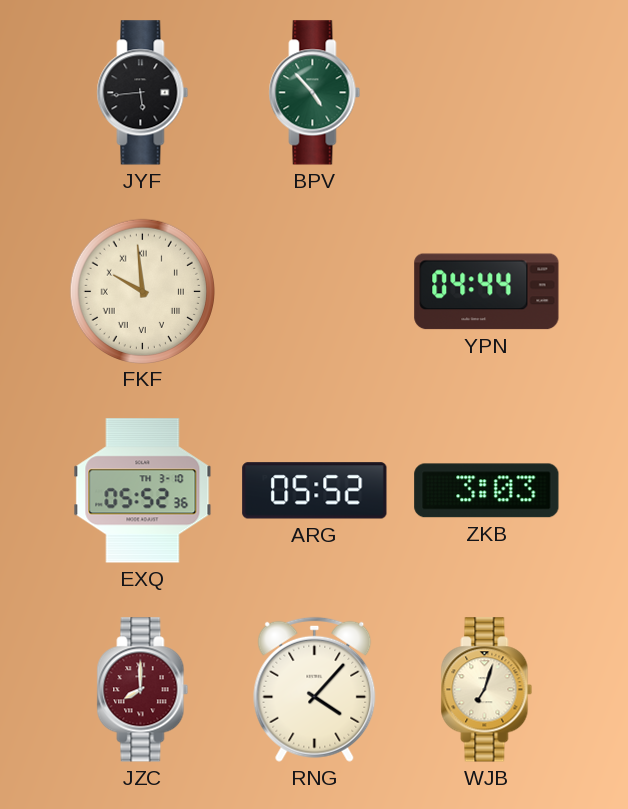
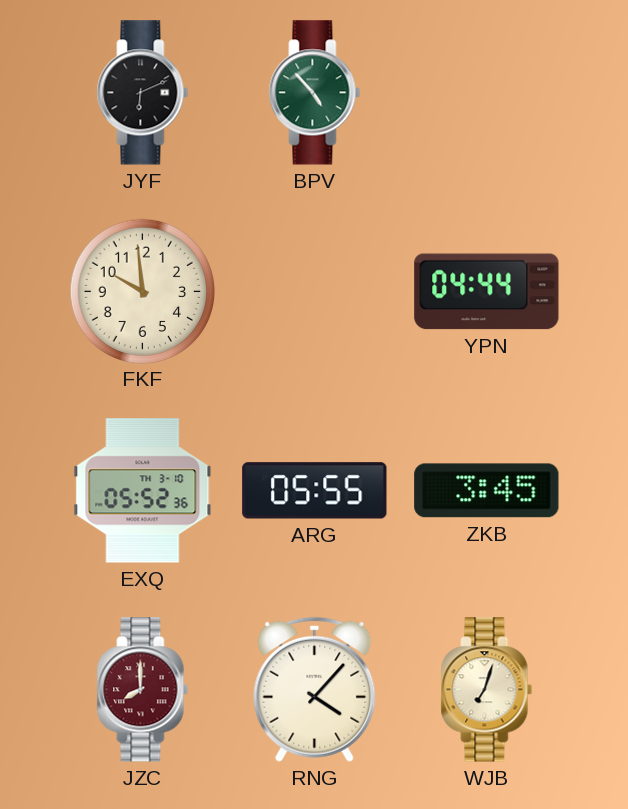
JYF: 5:44 -> 6:11 (143, 93)
FKF numerals: Roman -> Arabic (142, 291)
ARG: 05:52 -> 05:55 (315, 491)
ZKB: 3:03 -> 3:45 (487, 491)
